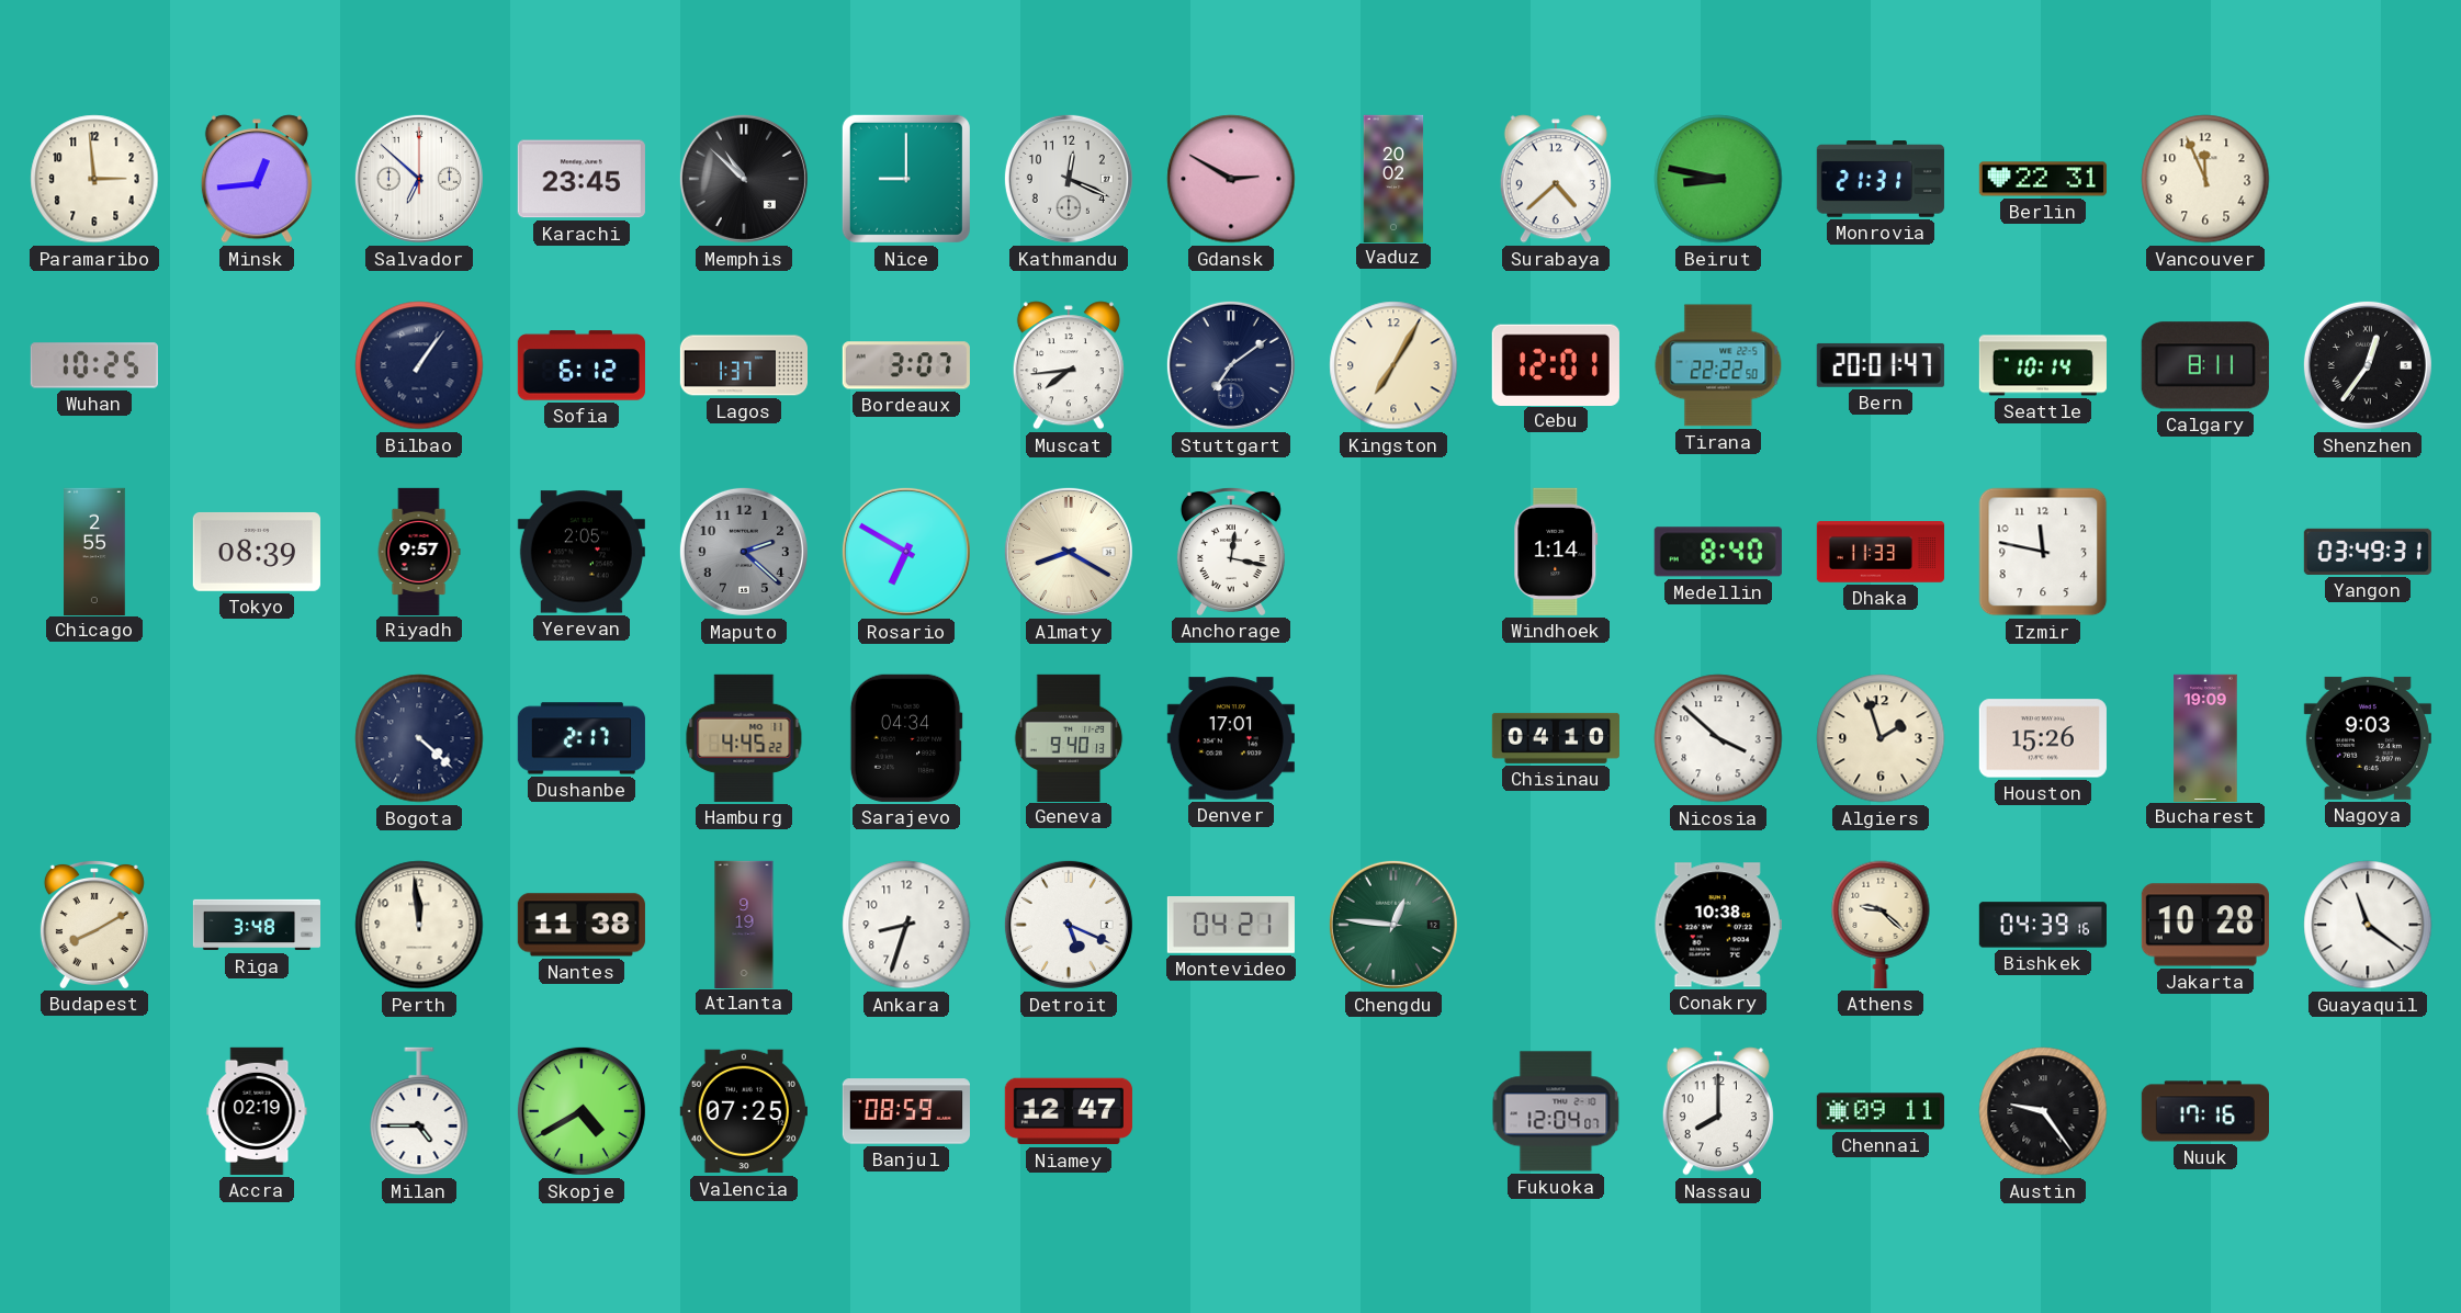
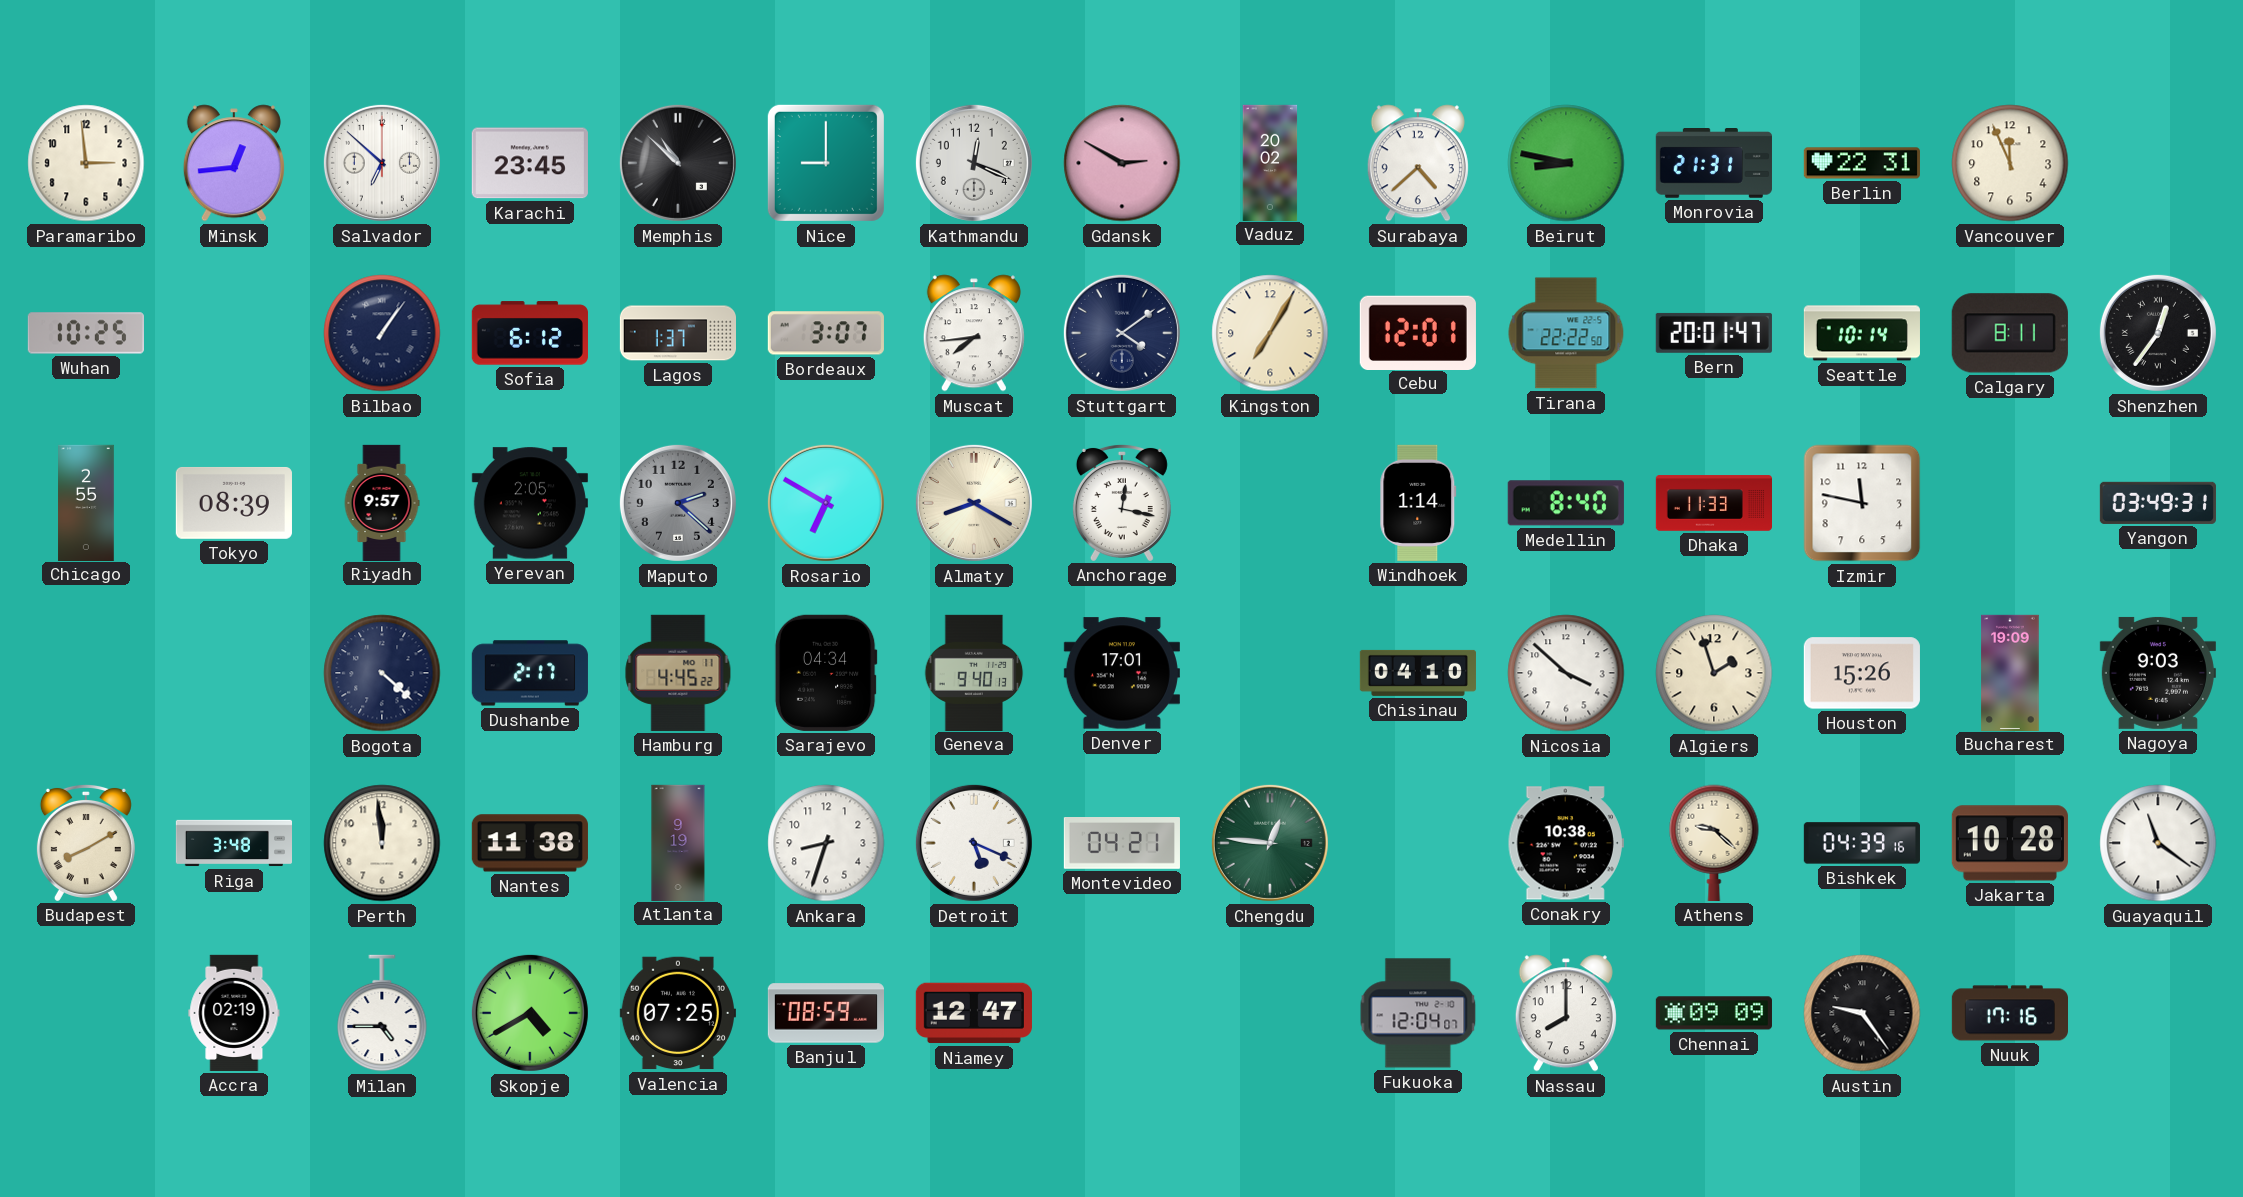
Stuttgart: 7:09 -> 4:09 (1122, 333)
Chennai: 09:11 -> 09:09 (1714, 1013)
